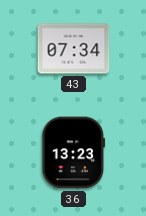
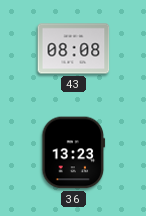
43: 07:34 -> 08:08 (74, 49)
